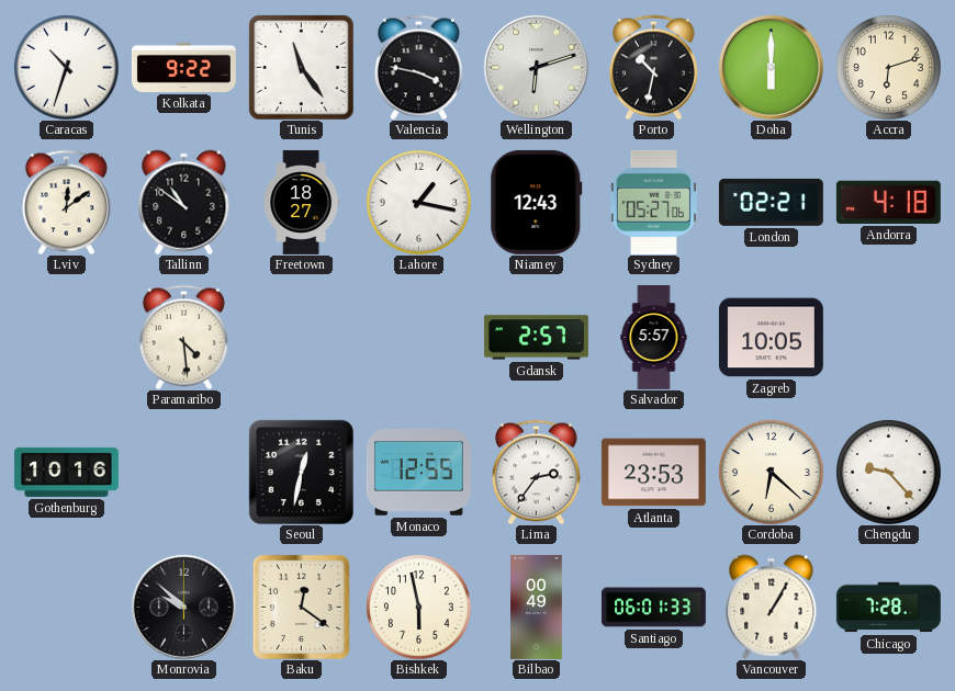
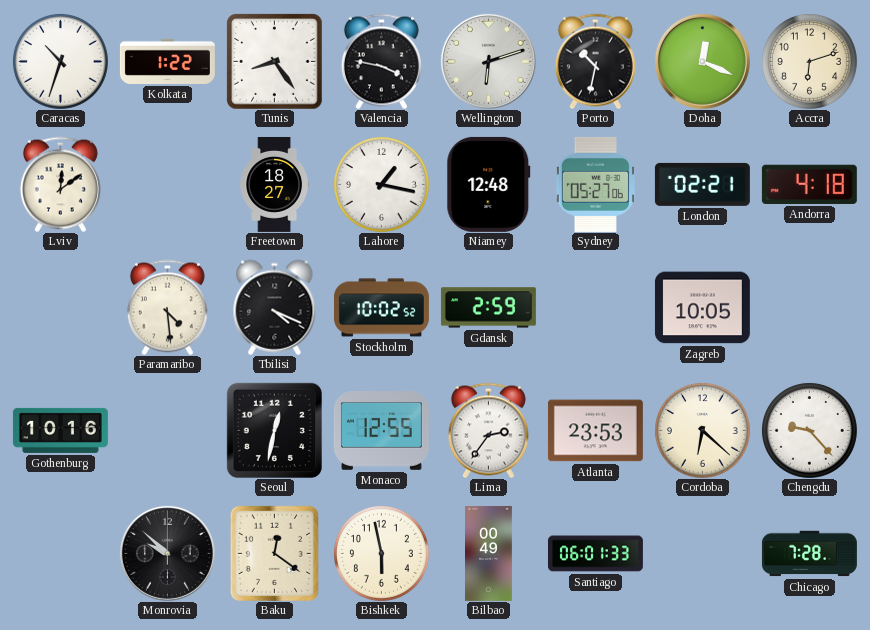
Kolkata: 9:22 -> 1:22 (167, 61)
Tunis: 11:24 -> 8:24 (274, 61)
Doha: 6:00 -> 12:19 (702, 61)
Tallinn: 10:51 -> none (184, 202)
Niamey: 12:43 -> 12:48 (489, 184)
Tbilisi: none -> 4:19 (275, 307)
Stockholm: none -> 10:02 (381, 308)
Gdansk: 2:57 -> 2:59 (488, 308)
Salvador: 5:57 -> none (654, 337)
Vancouver: 1:05 -> none (772, 607)
